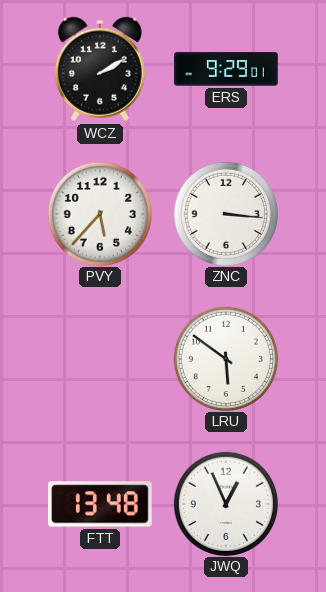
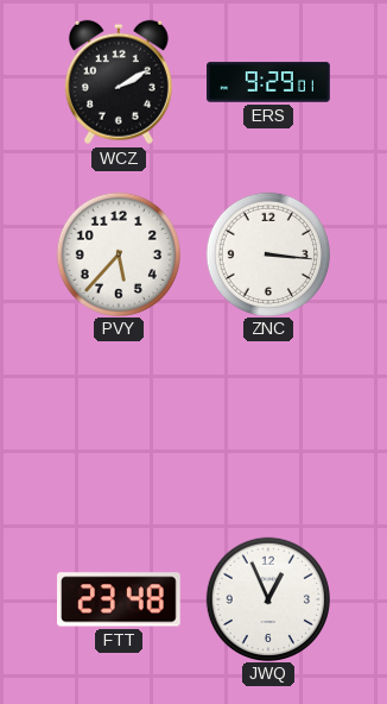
LRU: 5:51 -> none (225, 358)
FTT: 13:48 -> 23:48 (120, 599)
